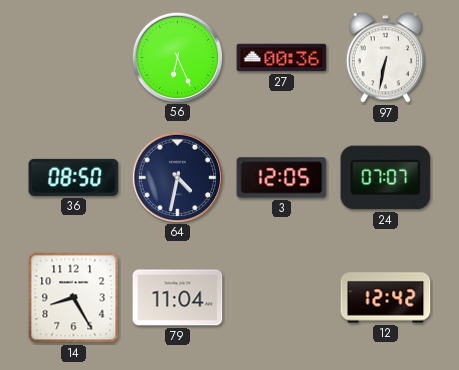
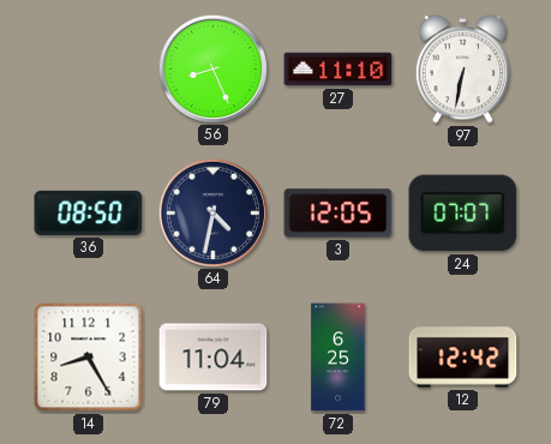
56: 6:26 -> 8:26 (212, 68)
27: 00:36 -> 11:10 (339, 70)
72: none -> 6:25 (339, 358)
